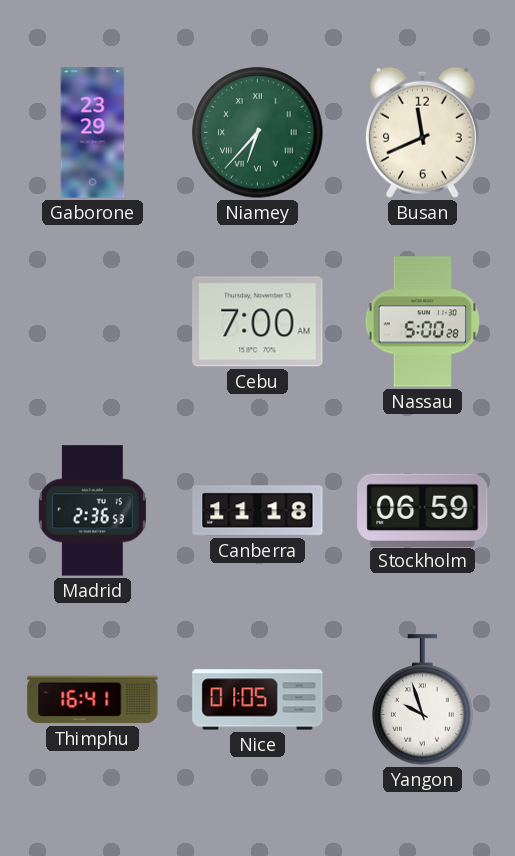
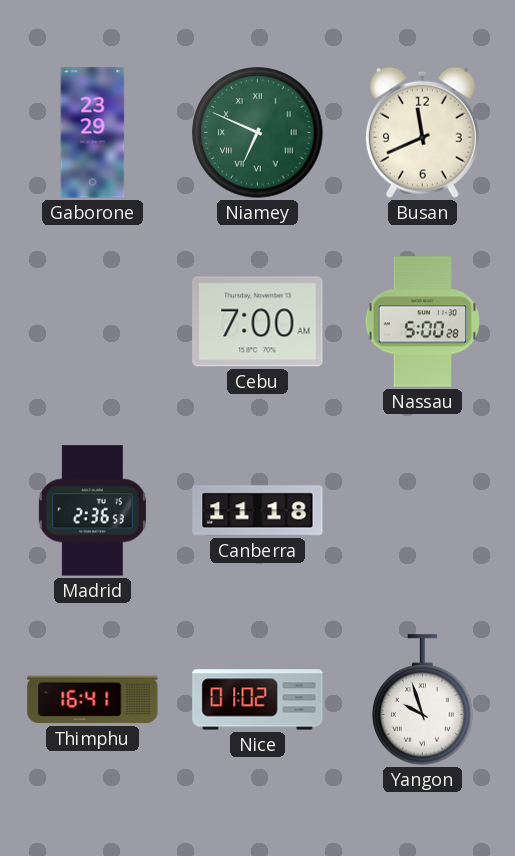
Niamey: 6:37 -> 6:49 (258, 133)
Stockholm: 06:59 -> none (423, 510)
Nice: 01:05 -> 01:02 (258, 700)
